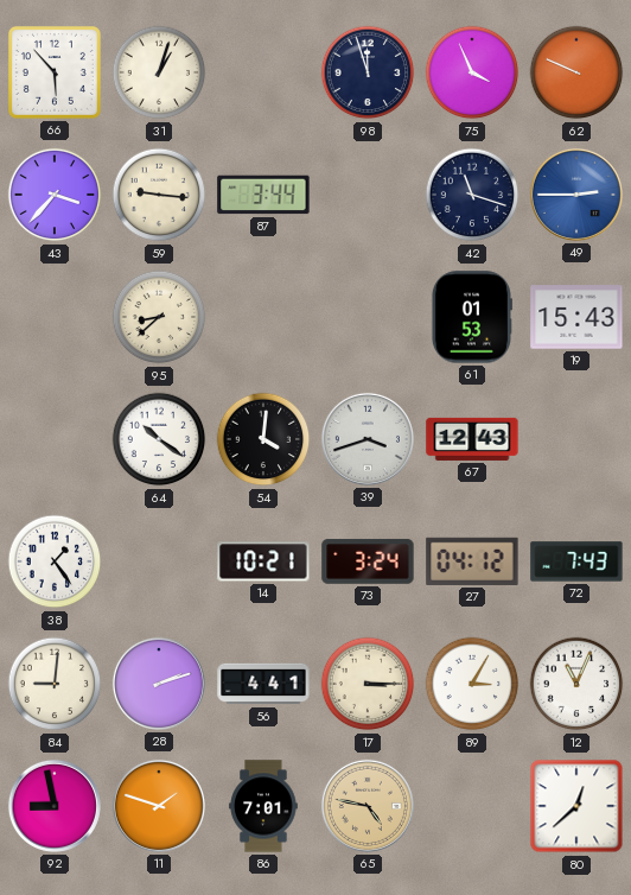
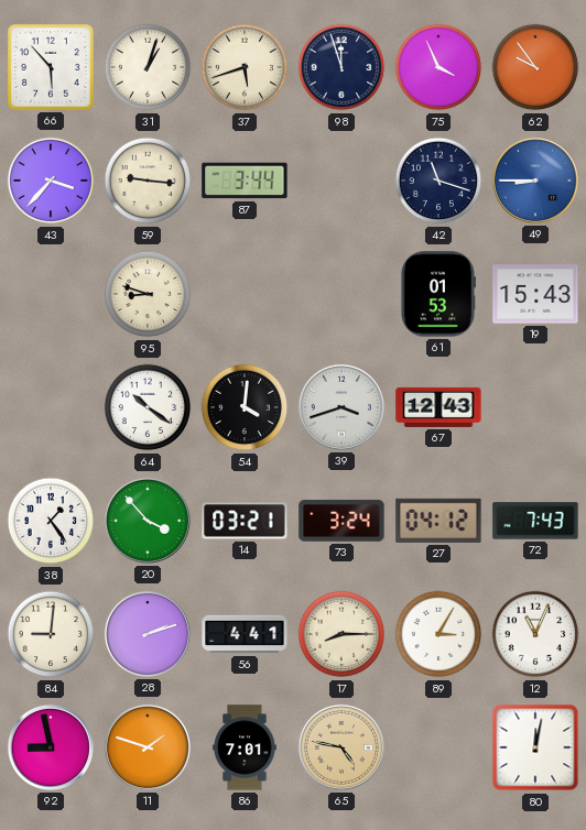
37: none -> 5:42 (245, 67)
62: 9:49 -> 9:54 (535, 67)
49: 2:45 -> 8:45 (535, 181)
95: 8:38 -> 8:48 (148, 294)
20: none -> 3:53 (148, 521)
14: 10:21 -> 03:21 (245, 521)
17: 3:15 -> 8:15 (341, 634)
80: 12:38 -> 12:02 (535, 747)
